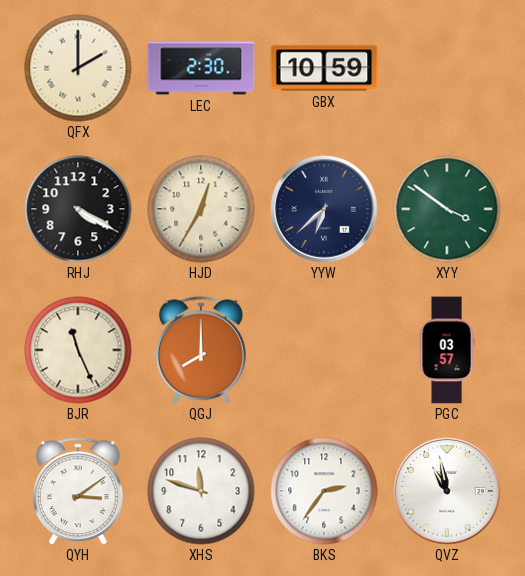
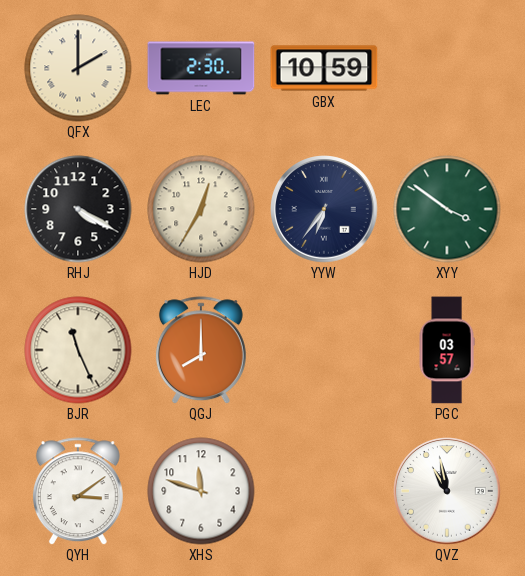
YYW: 6:38 -> 6:36 (324, 209)
BKS: 2:36 -> none (324, 491)
